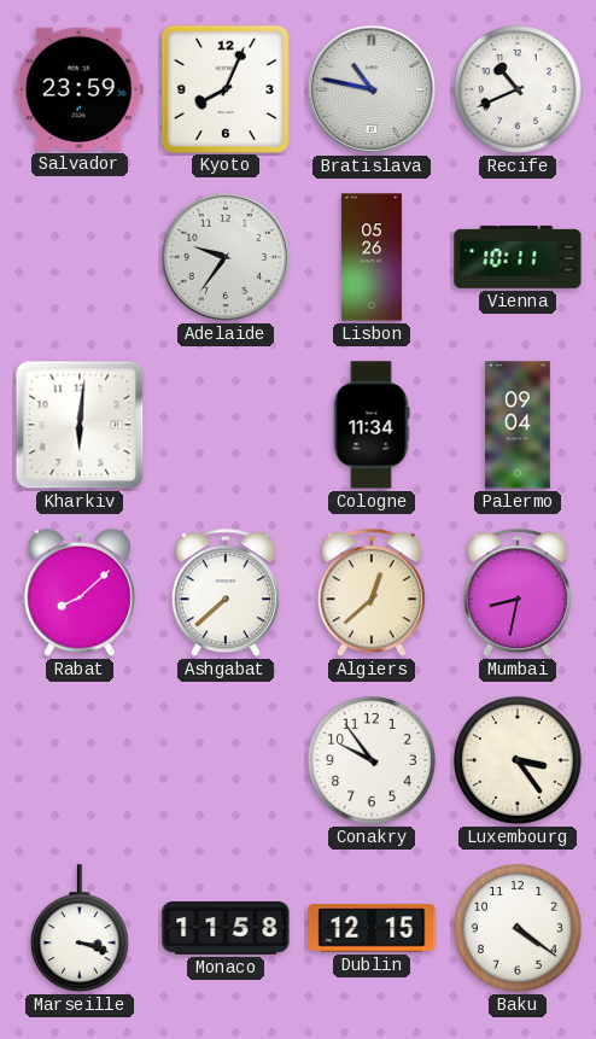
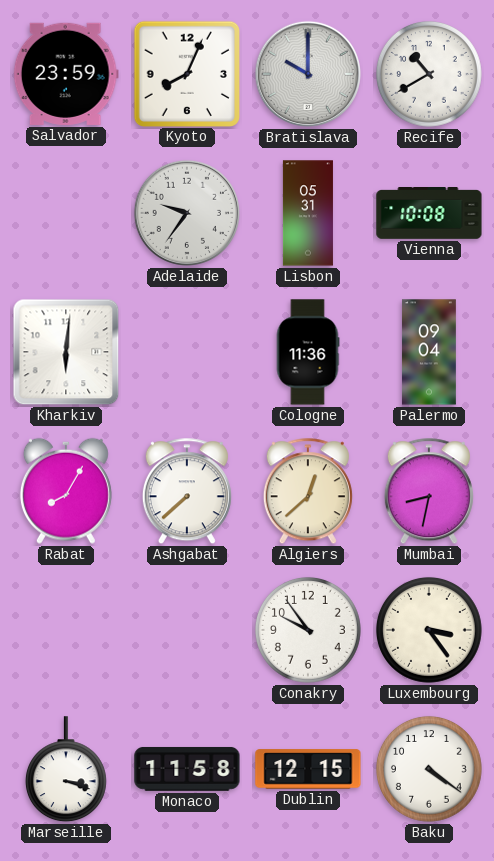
Bratislava: 10:47 -> 10:00 (308, 74)
Recife: 10:41 -> 10:40 (429, 74)
Lisbon: 05:26 -> 05:31 (308, 213)
Vienna: 10:11 -> 10:08 (429, 214)
Cologne: 11:34 -> 11:36 (308, 352)
Rabat: 8:08 -> 8:05 (66, 491)
